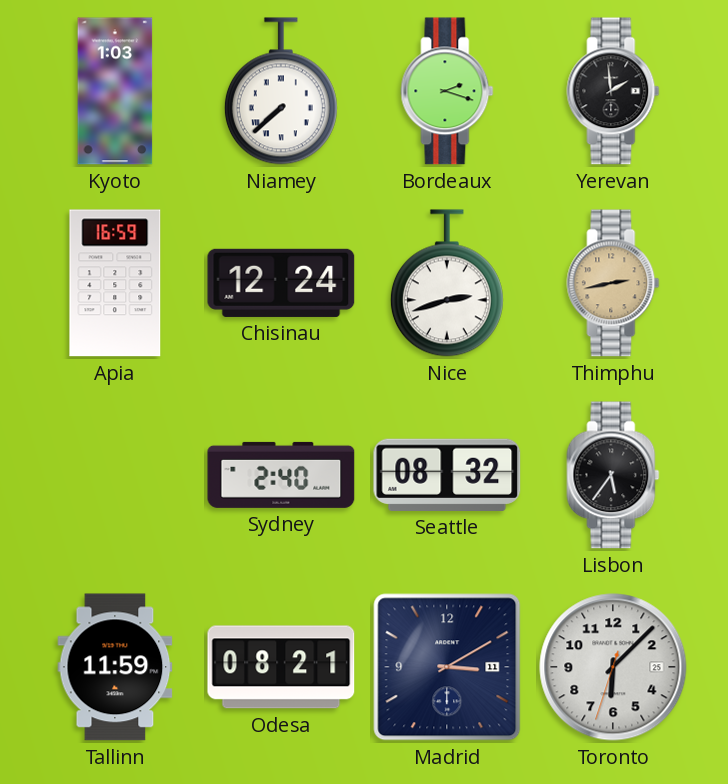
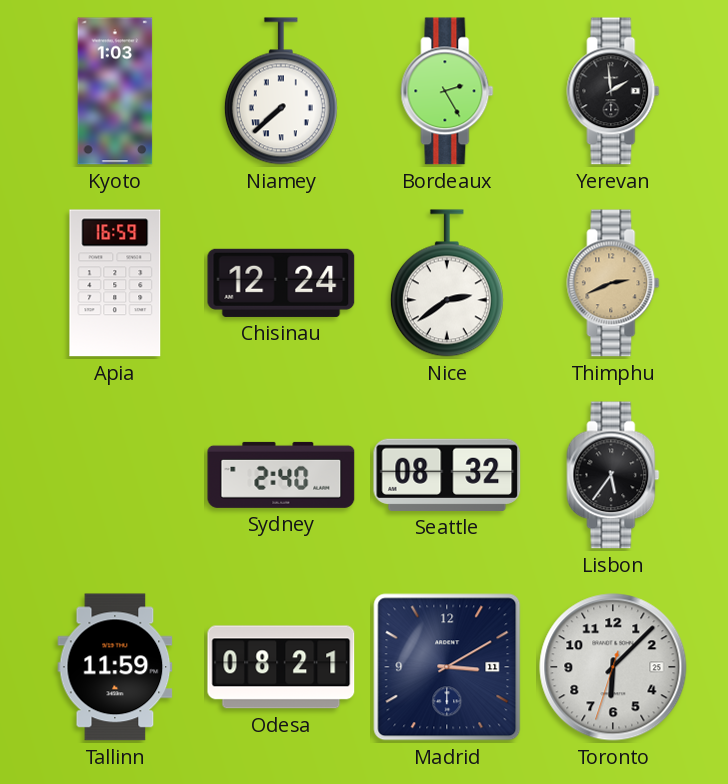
Bordeaux: 2:18 -> 2:25 (447, 91)
Nice: 2:42 -> 2:39 (447, 283)
Thimphu: 2:43 -> 2:41 (613, 283)
